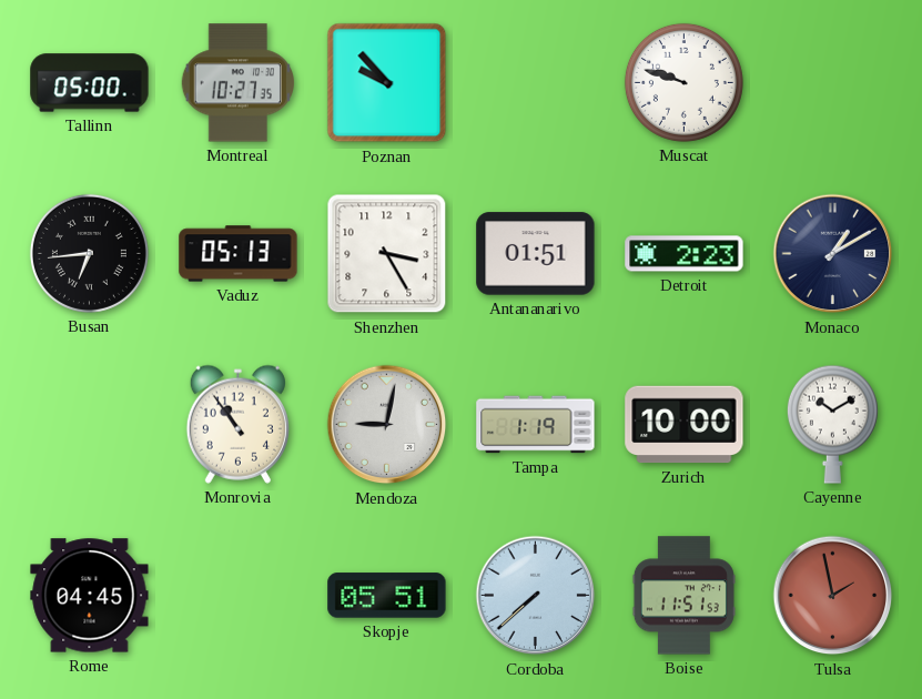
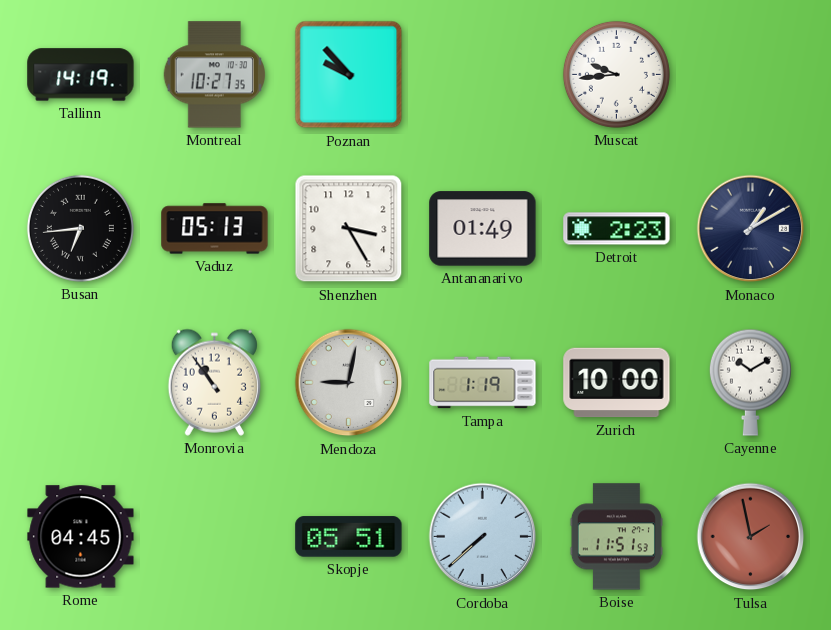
Tallinn: 05:00 -> 14:19 (81, 75)
Muscat: 9:48 -> 9:44 (616, 74)
Antananarivo: 01:51 -> 01:49 (483, 229)
